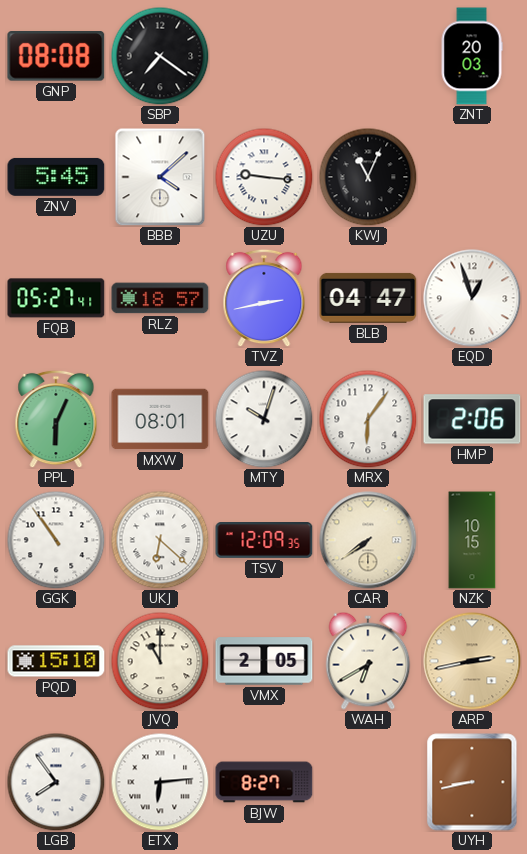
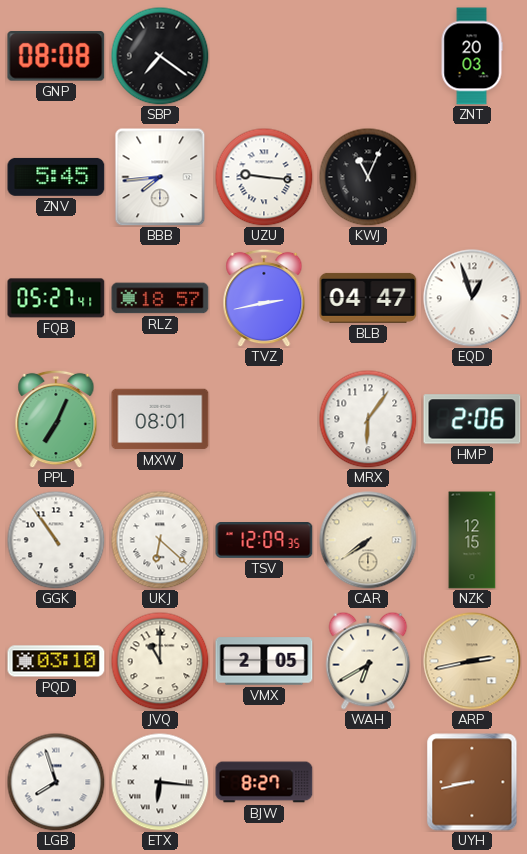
BBB: 4:08 -> 7:44 (160, 177)
PPL: 6:04 -> 7:04 (56, 419)
MTY: 10:03 -> none (264, 419)
NZK: 10:15 -> 12:15 (472, 540)
PQD: 15:10 -> 03:10 (56, 661)
LGB: 7:54 -> 7:57 (56, 782)
ETX: 6:14 -> 6:16 (160, 782)
